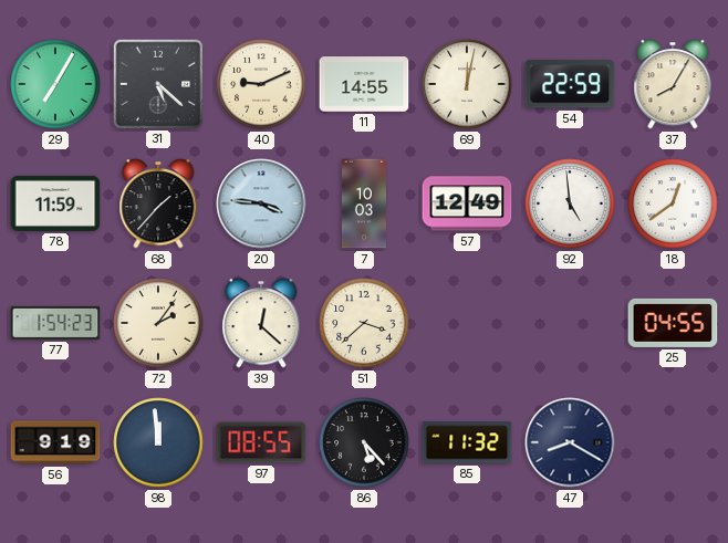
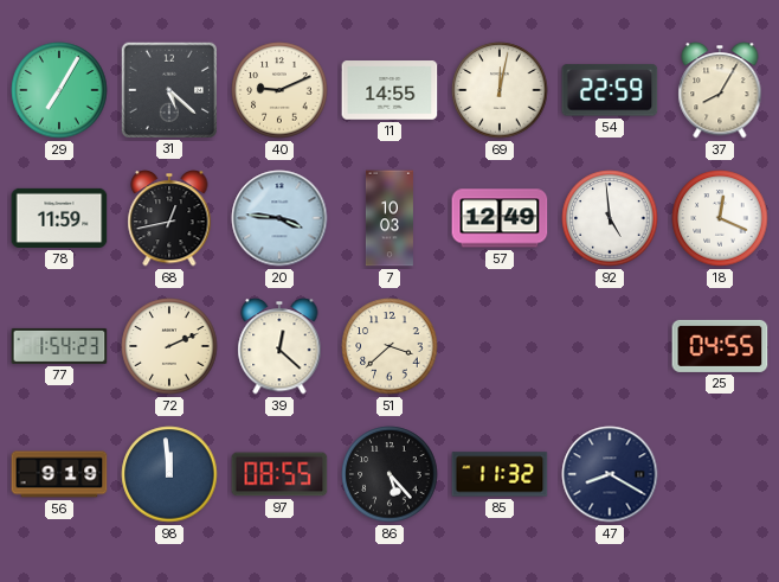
68: 1:37 -> 12:43 (169, 218)
18: 12:39 -> 12:19 (720, 218)
72: 2:06 -> 2:11 (169, 346)
